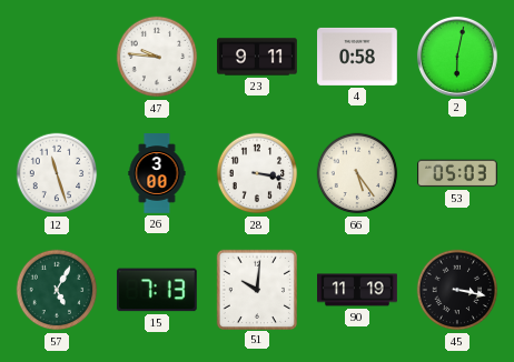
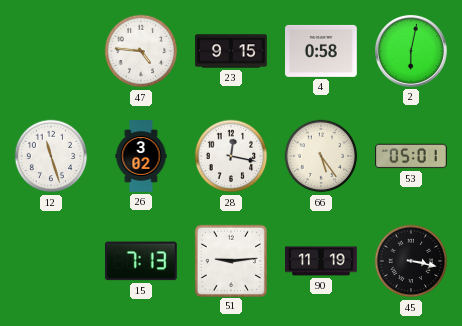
47: 9:46 -> 4:46 (141, 51)
23: 9:11 -> 9:15 (231, 51)
26: 3:00 -> 3:02 (141, 156)
28: 3:17 -> 12:17 (231, 156)
53: 05:03 -> 05:01 (411, 156)
57: 5:05 -> none (57, 290)
51: 10:01 -> 9:14 (230, 260)
